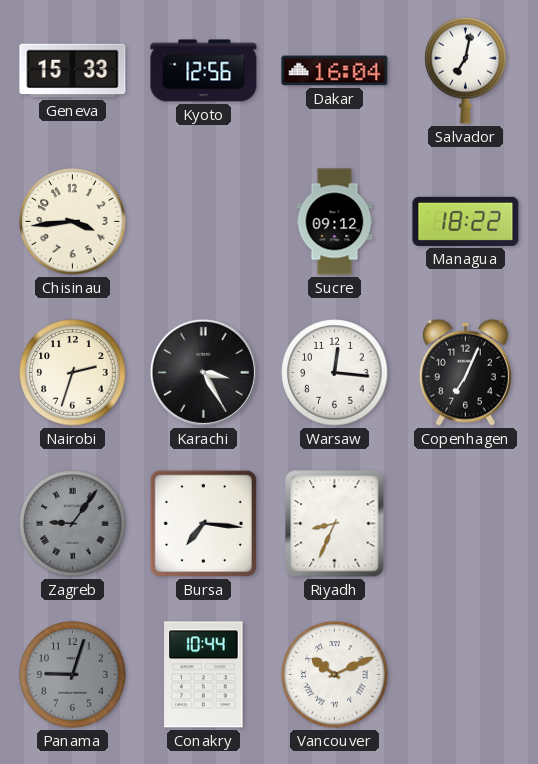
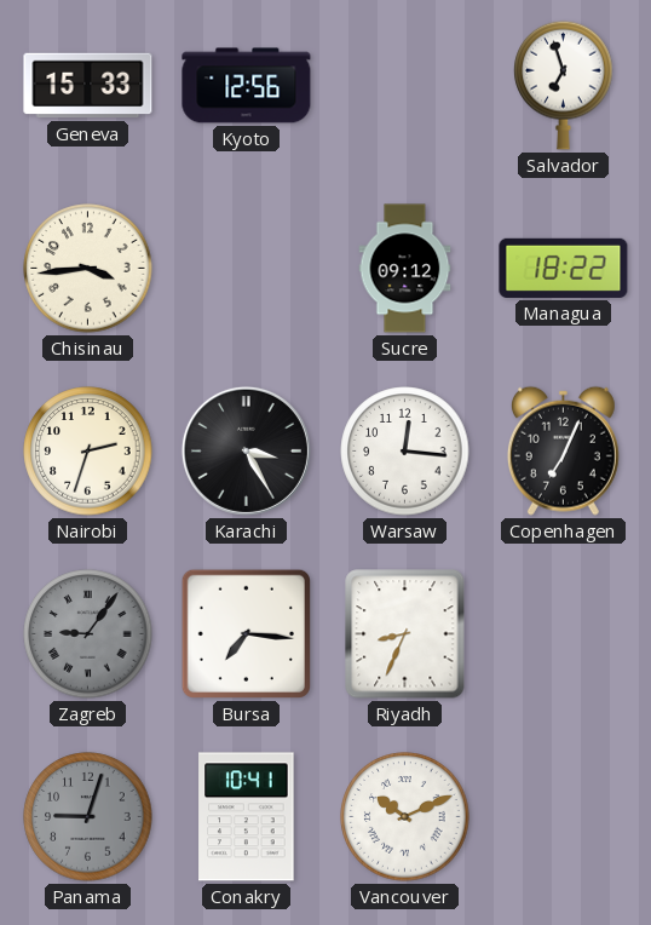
Dakar: 16:04 -> none (335, 71)
Salvador: 7:02 -> 6:57 (564, 85)
Conakry: 10:44 -> 10:41 (247, 817)
